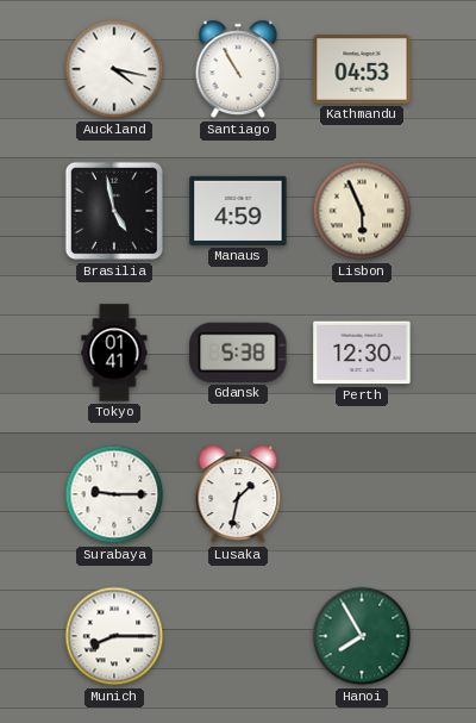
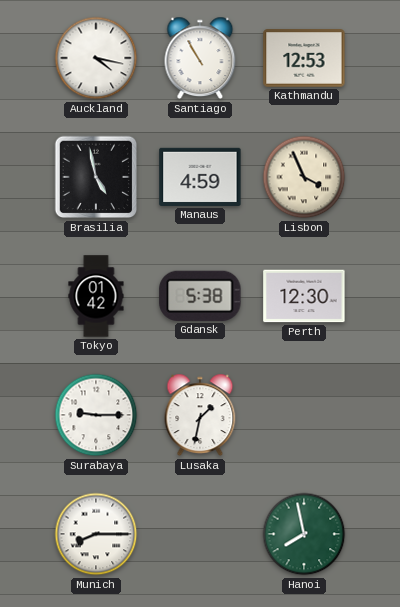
Kathmandu: 04:53 -> 12:53 (304, 58)
Lisbon: 5:56 -> 3:56 (304, 177)
Tokyo: 01:41 -> 01:42 (96, 296)
Hanoi: 7:55 -> 7:58 (304, 534)
